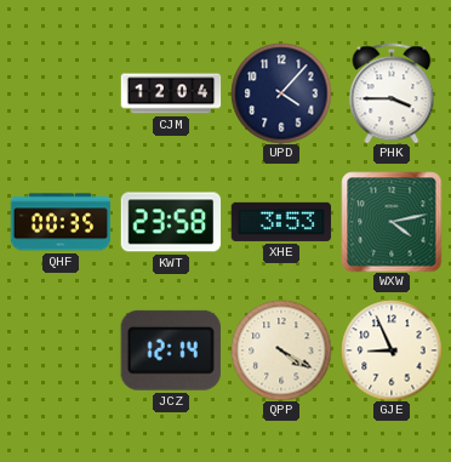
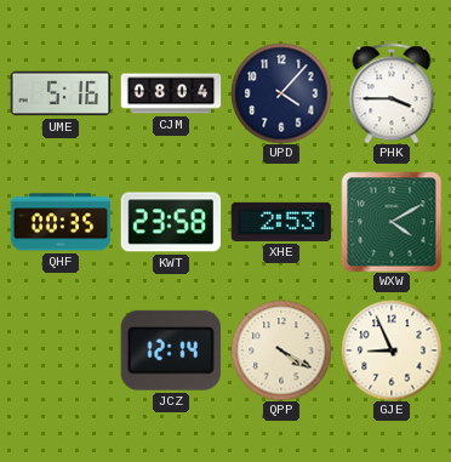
UME: none -> 5:16 (61, 93)
CJM: 12:04 -> 08:04 (171, 93)
XHE: 3:53 -> 2:53 (281, 222)
WXW: 4:13 -> 4:10 (392, 222)
